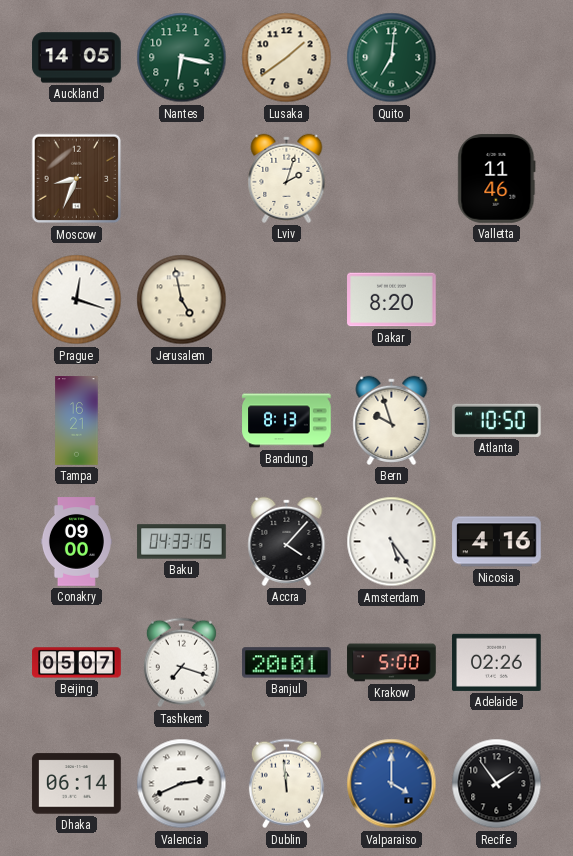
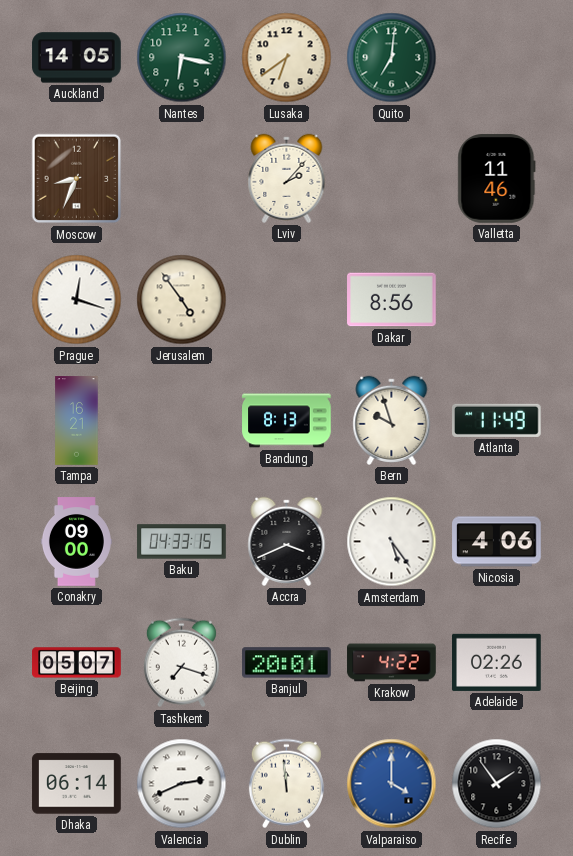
Lusaka: 1:39 -> 6:39 (287, 58)
Lviv: 2:03 -> 2:07 (287, 178)
Jerusalem: 4:58 -> 4:54 (182, 300)
Dakar: 8:20 -> 8:56 (392, 300)
Atlanta: 10:50 -> 11:49 (497, 420)
Accra: 4:07 -> 3:41 (287, 541)
Nicosia: 4:16 -> 4:06 (497, 542)
Krakow: 5:00 -> 4:22 (392, 663)
